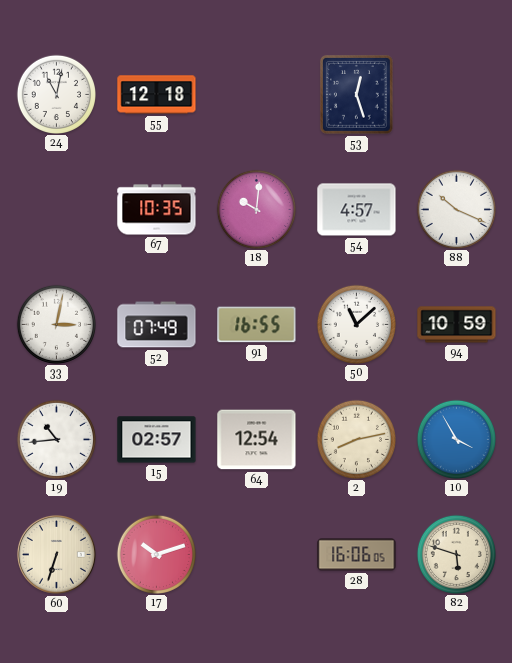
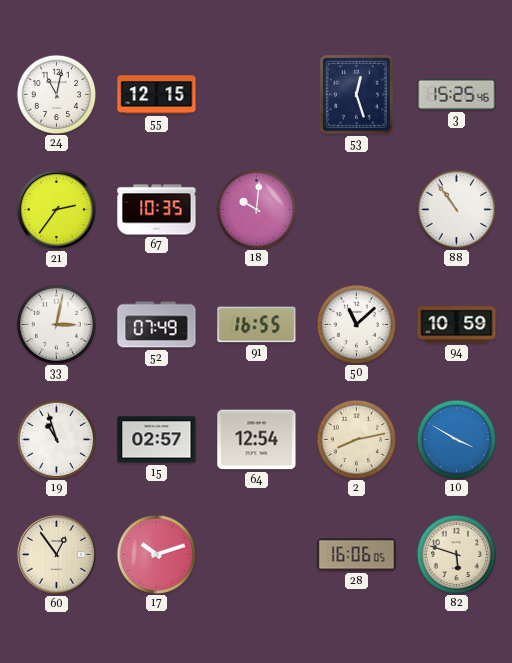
55: 12:18 -> 12:15 (157, 95)
3: none -> 15:25 (457, 94)
21: none -> 2:36 (56, 209)
54: 4:57 -> none (357, 210)
88: 10:19 -> 10:54 (456, 209)
19: 10:44 -> 10:57 (56, 439)
10: 3:55 -> 3:50 (456, 439)
60: 6:33 -> 12:54 (56, 554)
